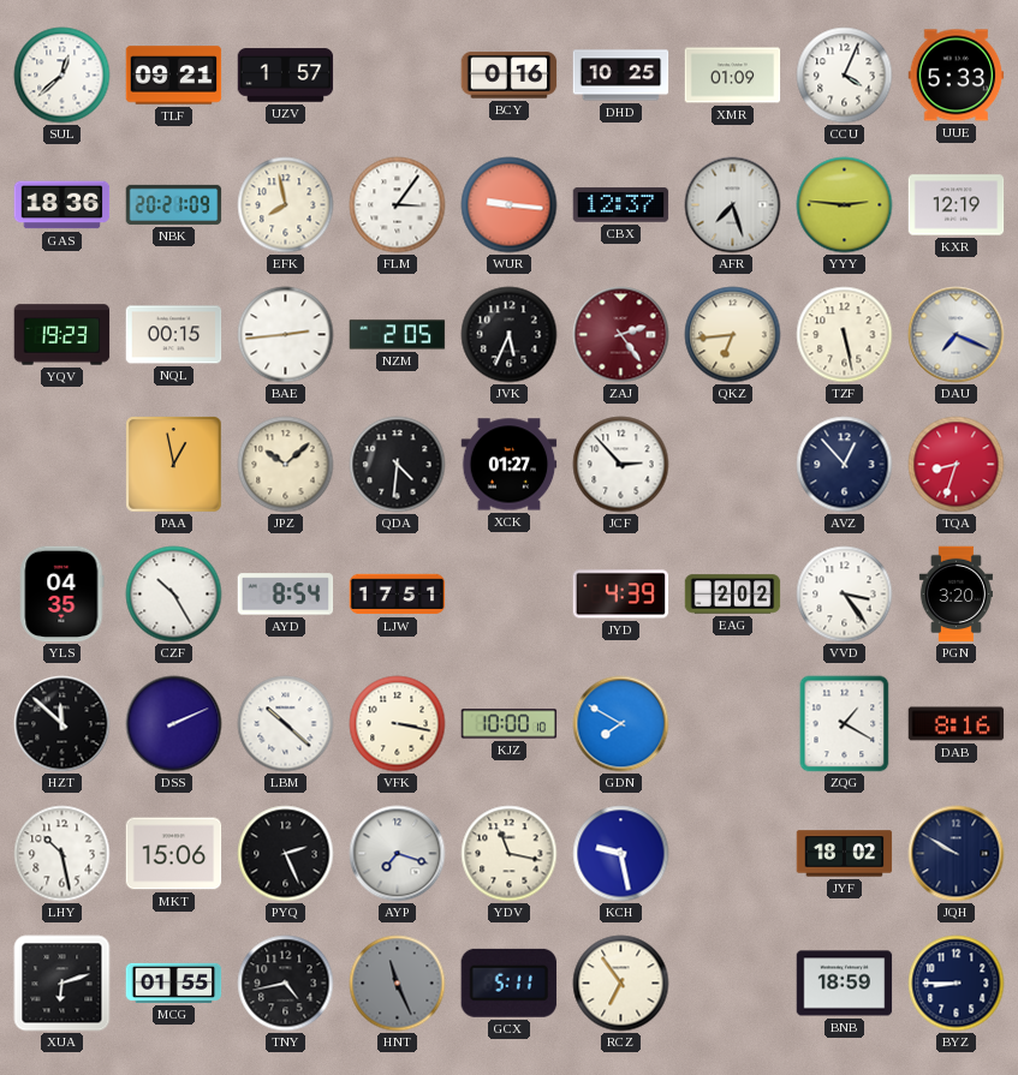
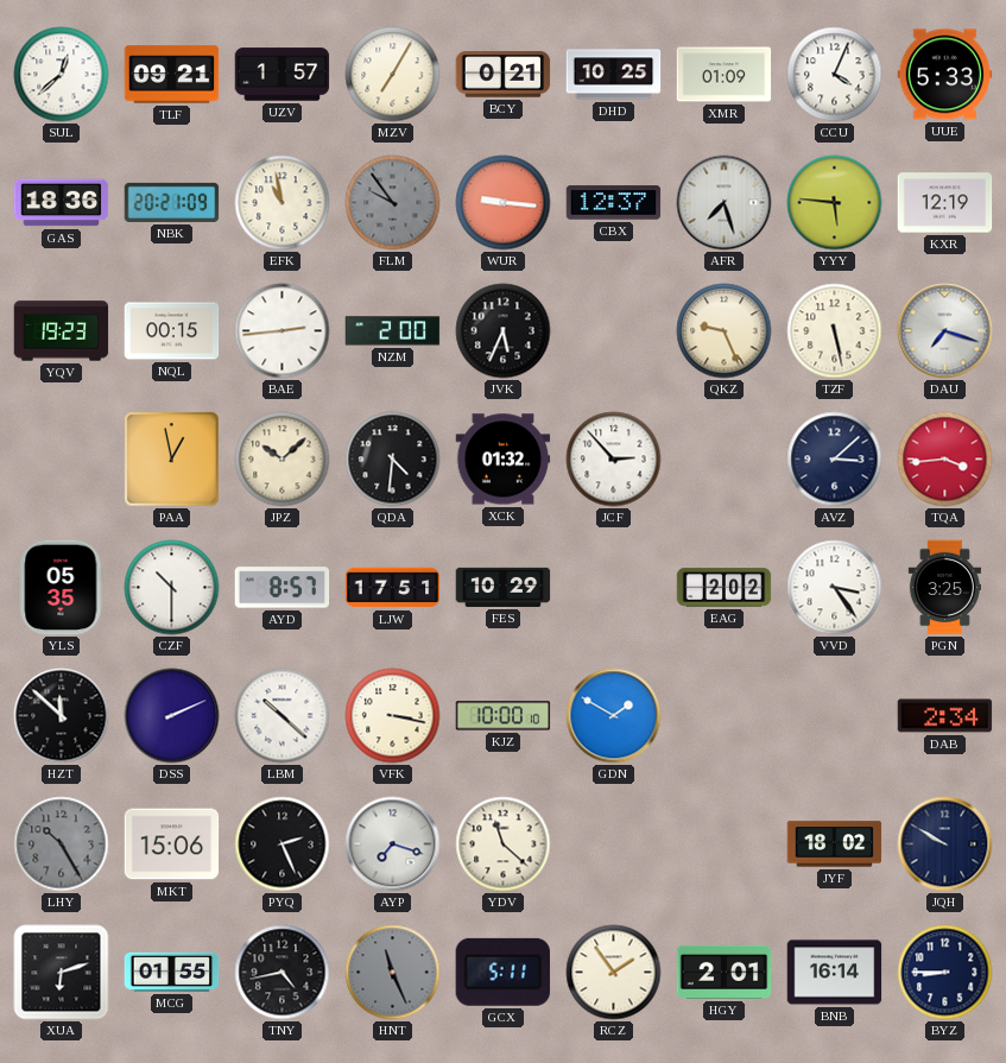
MZV: none -> 7:05 (393, 75)
BCY: 0:16 -> 0:21 (504, 75)
EFK: 7:58 -> 10:58 (283, 203)
FLM: 3:06 -> 9:54 (393, 203)
FLM dial: white -> grey (393, 203)
YYY: 2:46 -> 5:46 (835, 203)
NZM: 2:05 -> 2:00 (393, 331)
ZAJ: 2:24 -> none (621, 335)
QKZ: 6:44 -> 9:26 (725, 331)
DAU: 7:19 -> 7:18 (945, 331)
XCK: 01:27 -> 01:32 (504, 460)
AVZ: 12:53 -> 3:08 (835, 460)
TQA: 8:33 -> 3:44 (945, 460)
YLS: 04:35 -> 05:35 (62, 588)
CZF: 10:25 -> 10:30 (172, 588)
AYD: 8:54 -> 8:57 (283, 588)
FES: none -> 10:29 (504, 587)
JYD: 4:39 -> none (621, 595)
PGN: 3:20 -> 3:25 (944, 588)
GDN: 7:50 -> 1:50 (614, 716)
ZQG: 1:20 -> none (845, 724)
DAB: 8:16 -> 2:34 (945, 716)
LHY: 10:28 -> 10:25 (62, 844)
LHY dial: white -> grey (62, 844)
YDV: 11:17 -> 11:22 (504, 844)
KCH: 9:28 -> none (621, 854)
RCZ: 6:54 -> 1:54 (614, 973)
HGY: none -> 2:01 (725, 972)
BNB: 18:59 -> 16:14 (835, 973)
